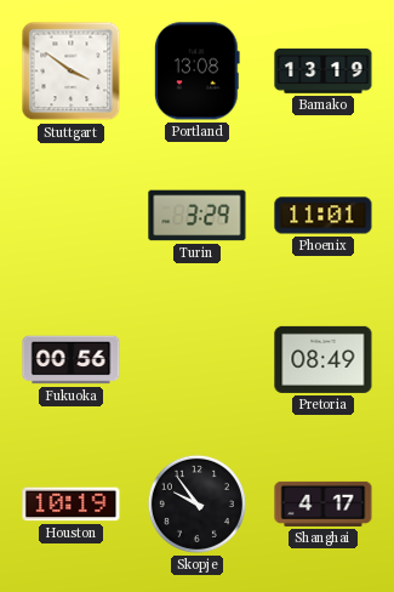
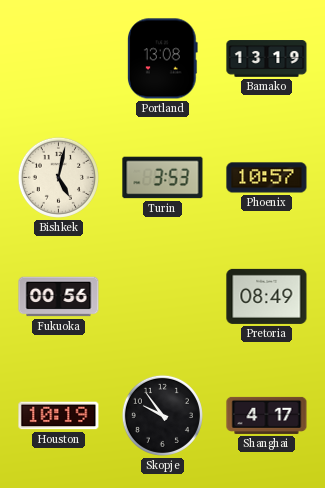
Stuttgart: 3:51 -> none (72, 72)
Bishkek: none -> 5:02 (58, 177)
Turin: 3:29 -> 3:53 (163, 178)
Phoenix: 11:01 -> 10:57 (267, 178)
